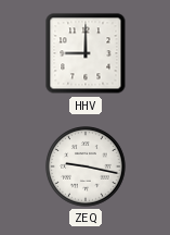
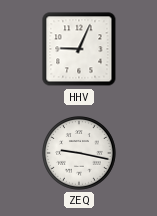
HHV: 9:00 -> 9:04 (79, 49)
